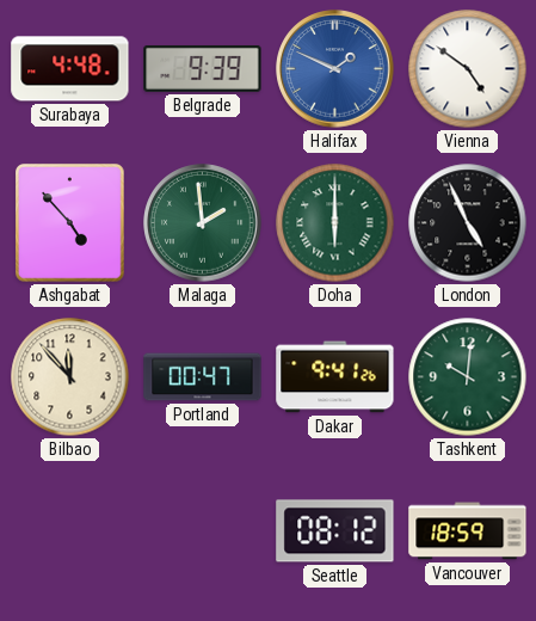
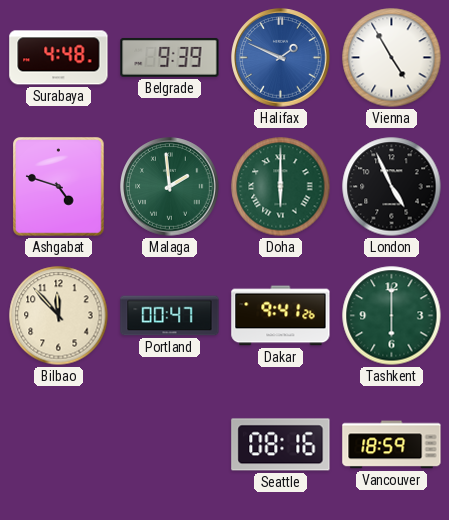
Vienna: 4:51 -> 4:55 (392, 58)
Ashgabat: 4:53 -> 4:48 (59, 187)
Tashkent: 10:01 -> 6:00 (392, 316)
Seattle: 08:12 -> 08:16 (281, 445)
